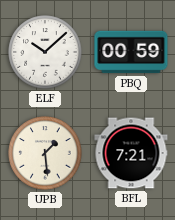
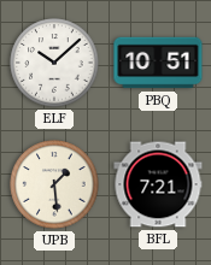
PBQ: 00:59 -> 10:51 (158, 63)
